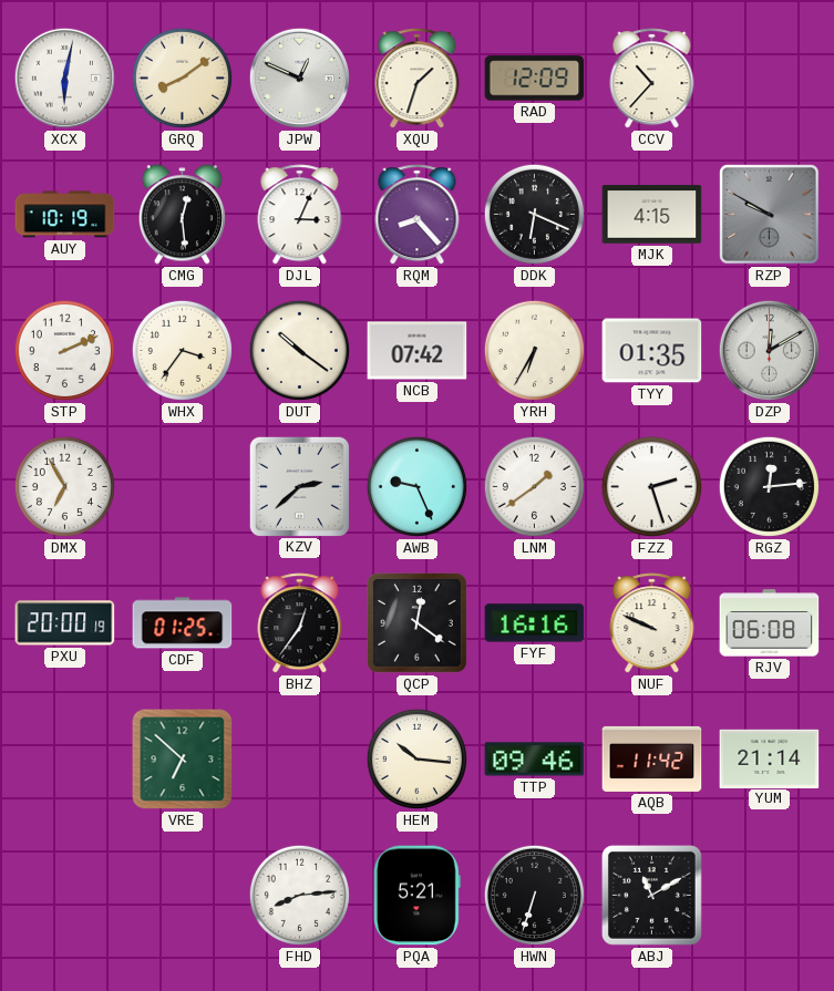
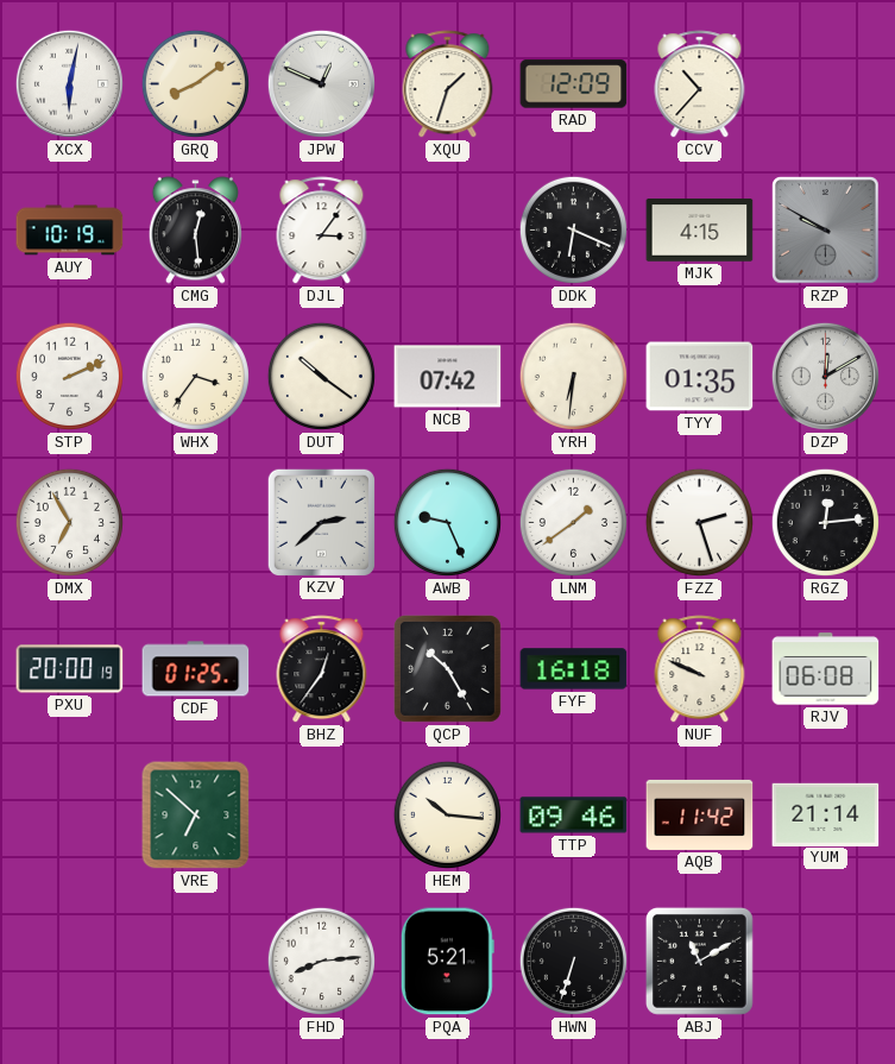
DJL: 3:04 -> 3:06 (322, 231)
RQM: 8:23 -> none (418, 215)
YRH: 6:35 -> 6:31 (573, 376)
QCP: 12:21 -> 10:25 (447, 668)
FYF: 16:16 -> 16:18 (574, 669)
